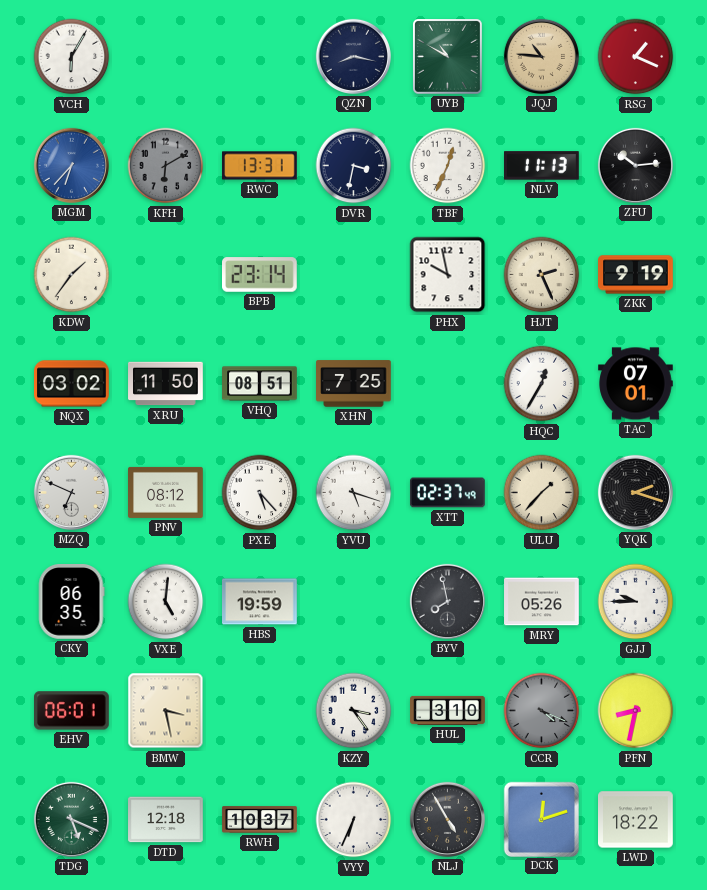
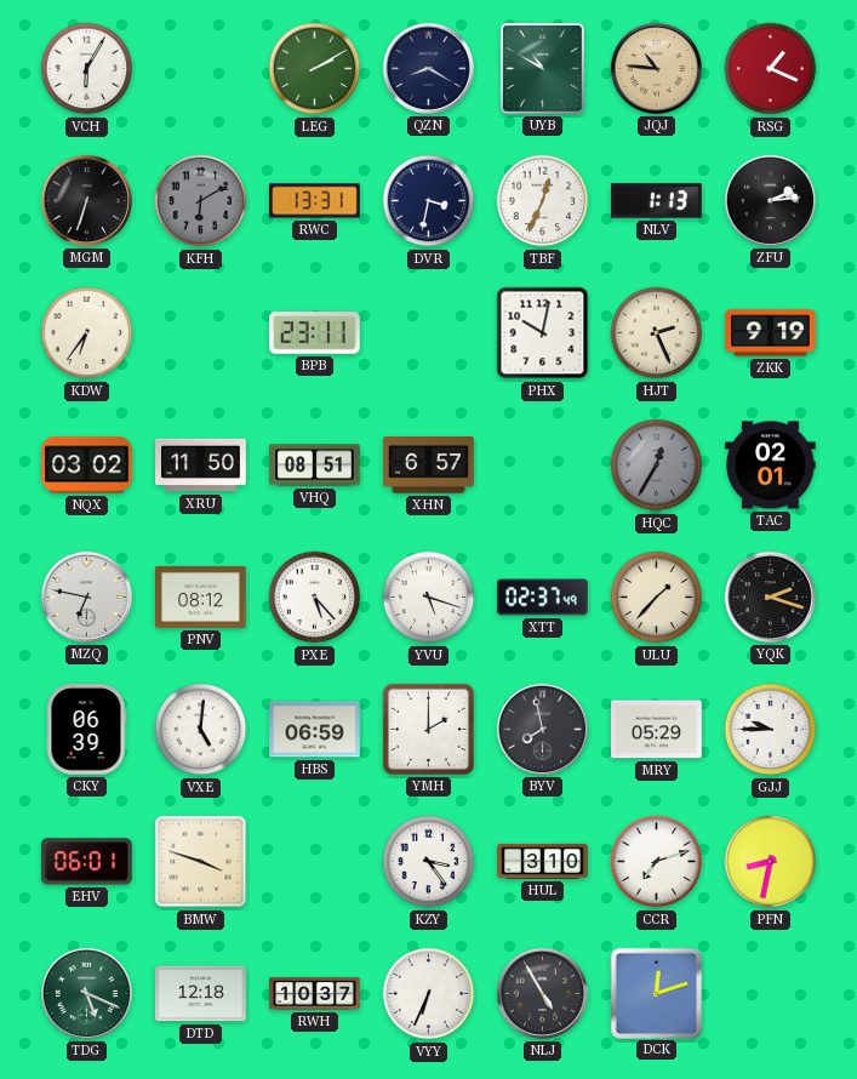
LEG: none -> 2:10 (315, 69)
QZN: 8:17 -> 8:20 (428, 68)
MGM: 6:37 -> 6:33 (86, 200)
MGM dial: blue -> black (86, 200)
NLV: 11:13 -> 1:13 (657, 201)
ZFU: 10:14 -> 2:14 (770, 200)
KDW: 1:36 -> 6:36 (87, 333)
BPB: 23:14 -> 23:11 (315, 333)
PHX: 9:58 -> 10:02 (543, 333)
XHN: 7:25 -> 6:57 (429, 466)
HQC dial: white -> grey (657, 466)
TAC: 07:01 -> 02:01 (771, 466)
MZQ: 6:49 -> 6:47 (86, 596)
CKY: 06:35 -> 06:39 (86, 730)
HBS: 19:59 -> 06:59 (315, 730)
YMH: none -> 2:00 (428, 729)
MRY: 05:26 -> 05:29 (657, 730)
BMW: 3:28 -> 3:48 (201, 862)
CCR: 4:19 -> 7:12 (657, 862)
CCR dial: grey -> white (657, 862)
LWD: 18:22 -> none (636, 820)
